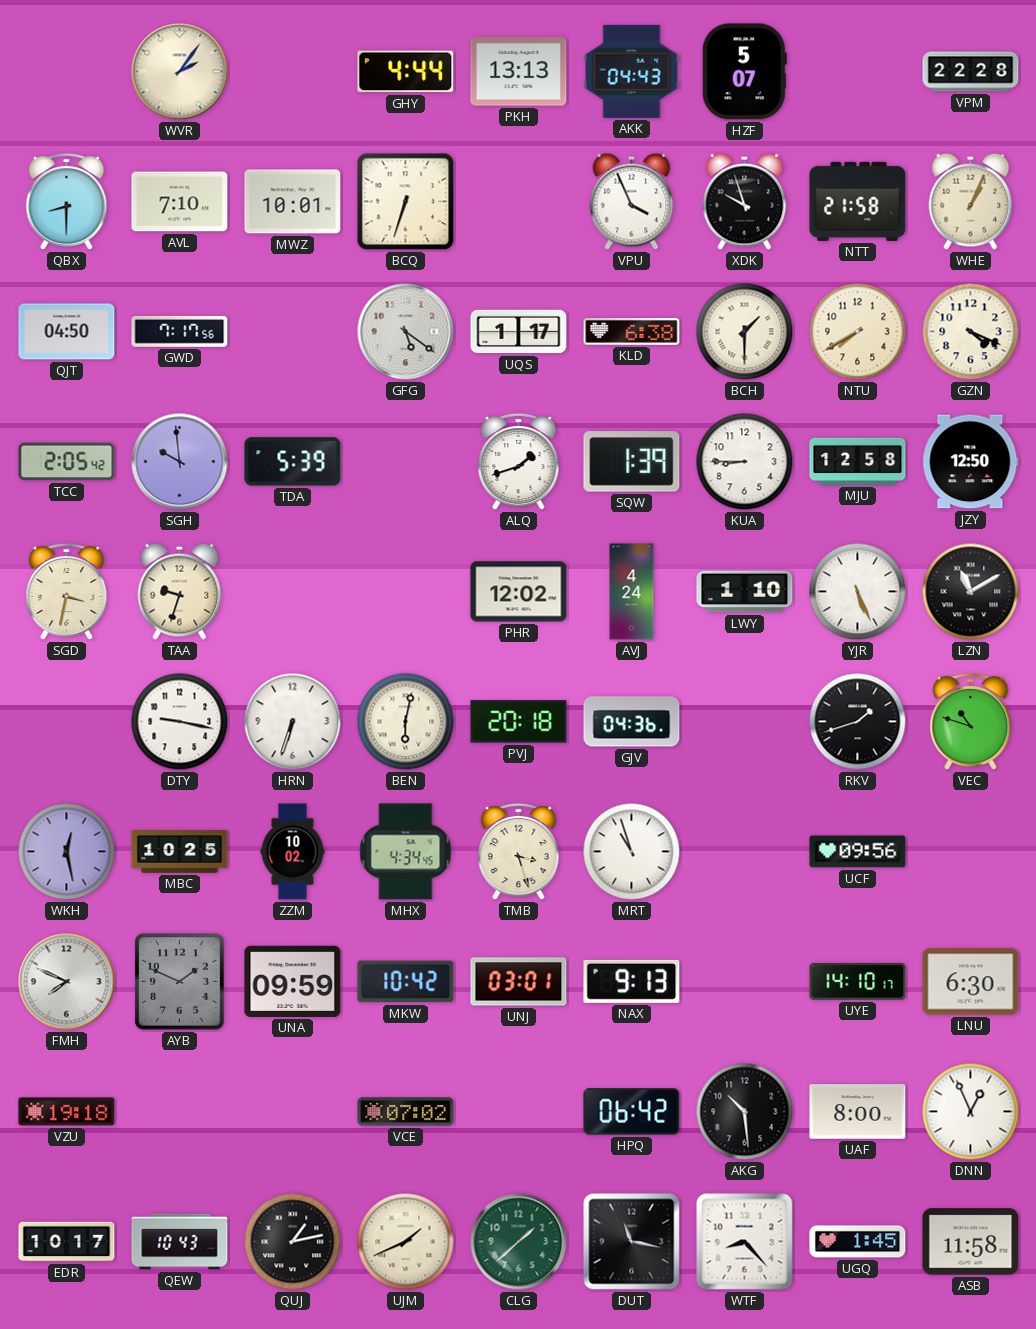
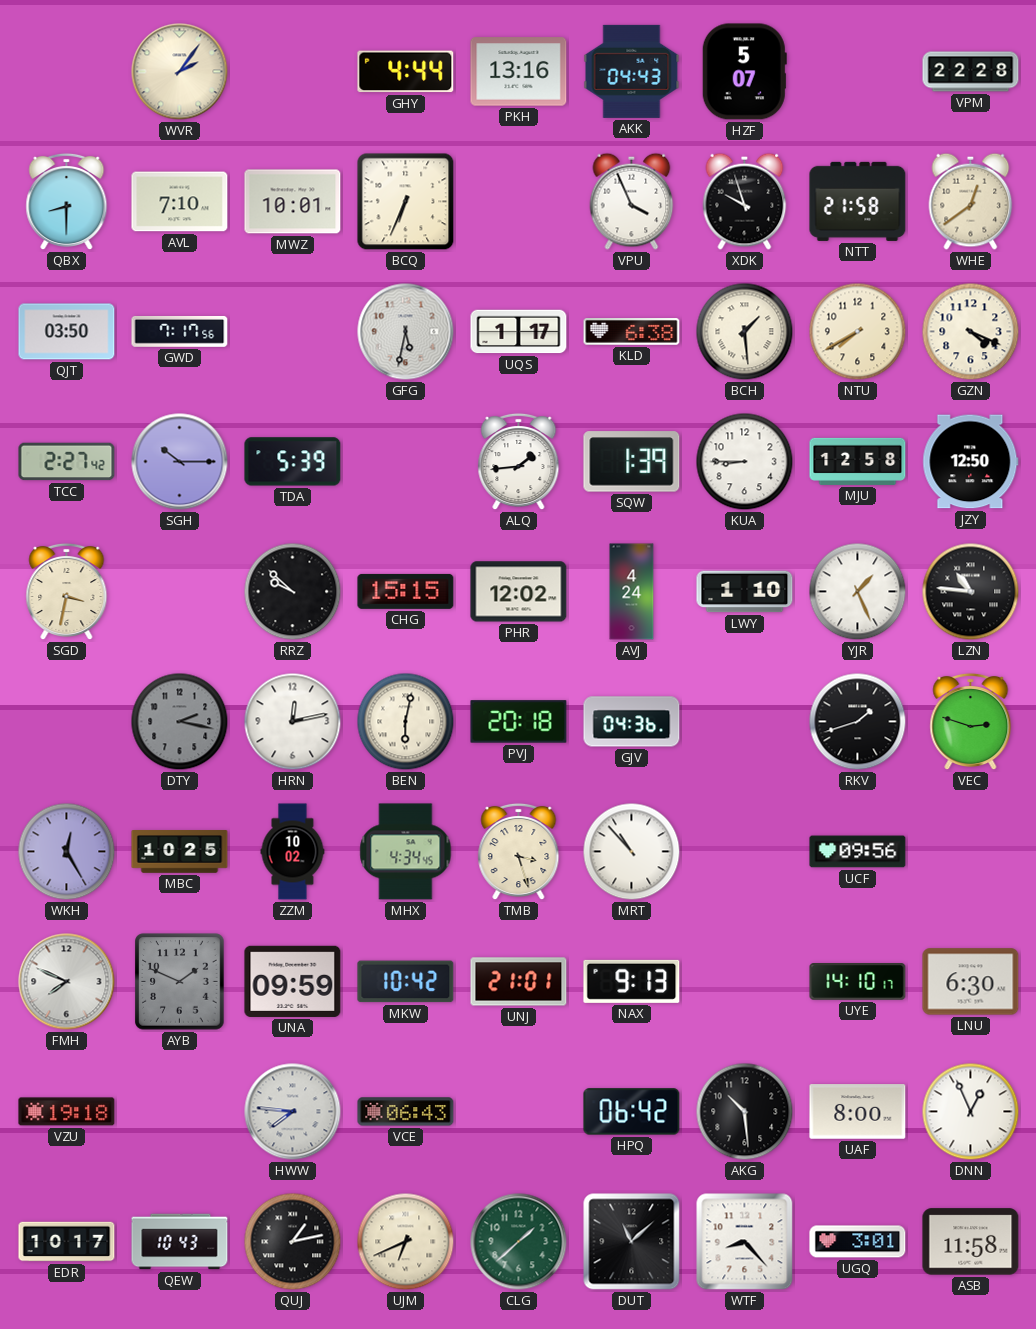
PKH: 13:13 -> 13:16 (519, 72)
BCQ: 6:33 -> 6:34 (406, 202)
WHE: 1:04 -> 12:39 (971, 201)
QJT: 04:50 -> 03:50 (67, 332)
GFG: 5:21 -> 5:32 (406, 332)
BCH: 1:30 -> 1:29 (745, 332)
TCC: 2:05 -> 2:27 (67, 462)
SGH: 9:59 -> 10:15 (180, 462)
ALQ: 1:42 -> 1:44 (519, 462)
TAA: 9:33 -> none (180, 591)
RRZ: none -> 9:52 (293, 592)
CHG: none -> 15:15 (406, 591)
YJR: 5:26 -> 1:26 (858, 592)
LZN: 11:10 -> 10:46 (971, 592)
DTY: 9:17 -> 2:17 (180, 722)
DTY dial: white -> grey (180, 722)
HRN: 6:33 -> 12:13 (293, 722)
VEC: 10:48 -> 2:48 (971, 722)
WKH: 12:28 -> 12:25 (67, 852)
MRT: 10:57 -> 10:53 (632, 852)
UNJ: 03:01 -> 21:01 (519, 982)
HWW: none -> 7:46 (293, 1112)
VCE: 07:02 -> 06:43 (406, 1112)
UJM: 1:41 -> 6:41 (406, 1242)
DUT: 11:17 -> 11:08 (632, 1242)
UGQ: 1:45 -> 3:01 (858, 1242)
